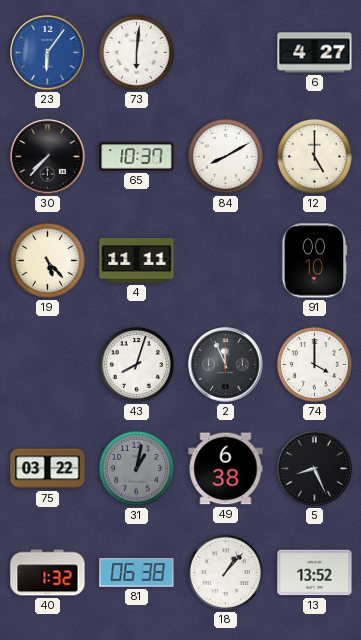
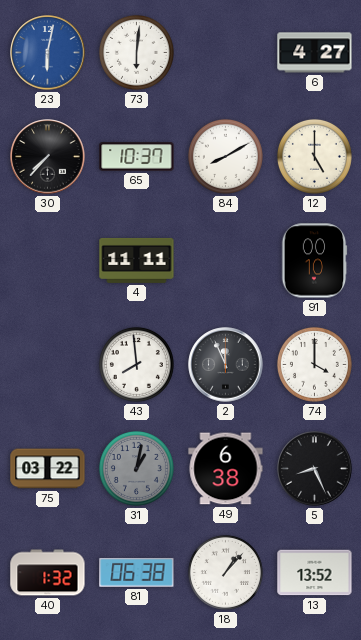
23: 6:06 -> 6:02 (48, 53)
19: 5:23 -> none (47, 260)
43: 8:03 -> 7:59 (136, 364)
